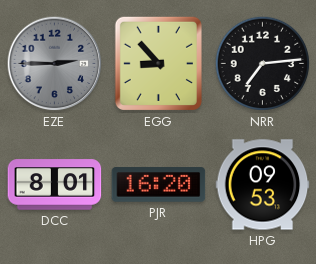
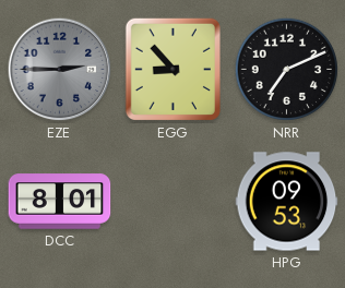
NRR: 7:14 -> 7:11 (287, 70)
PJR: 16:20 -> none (159, 185)
